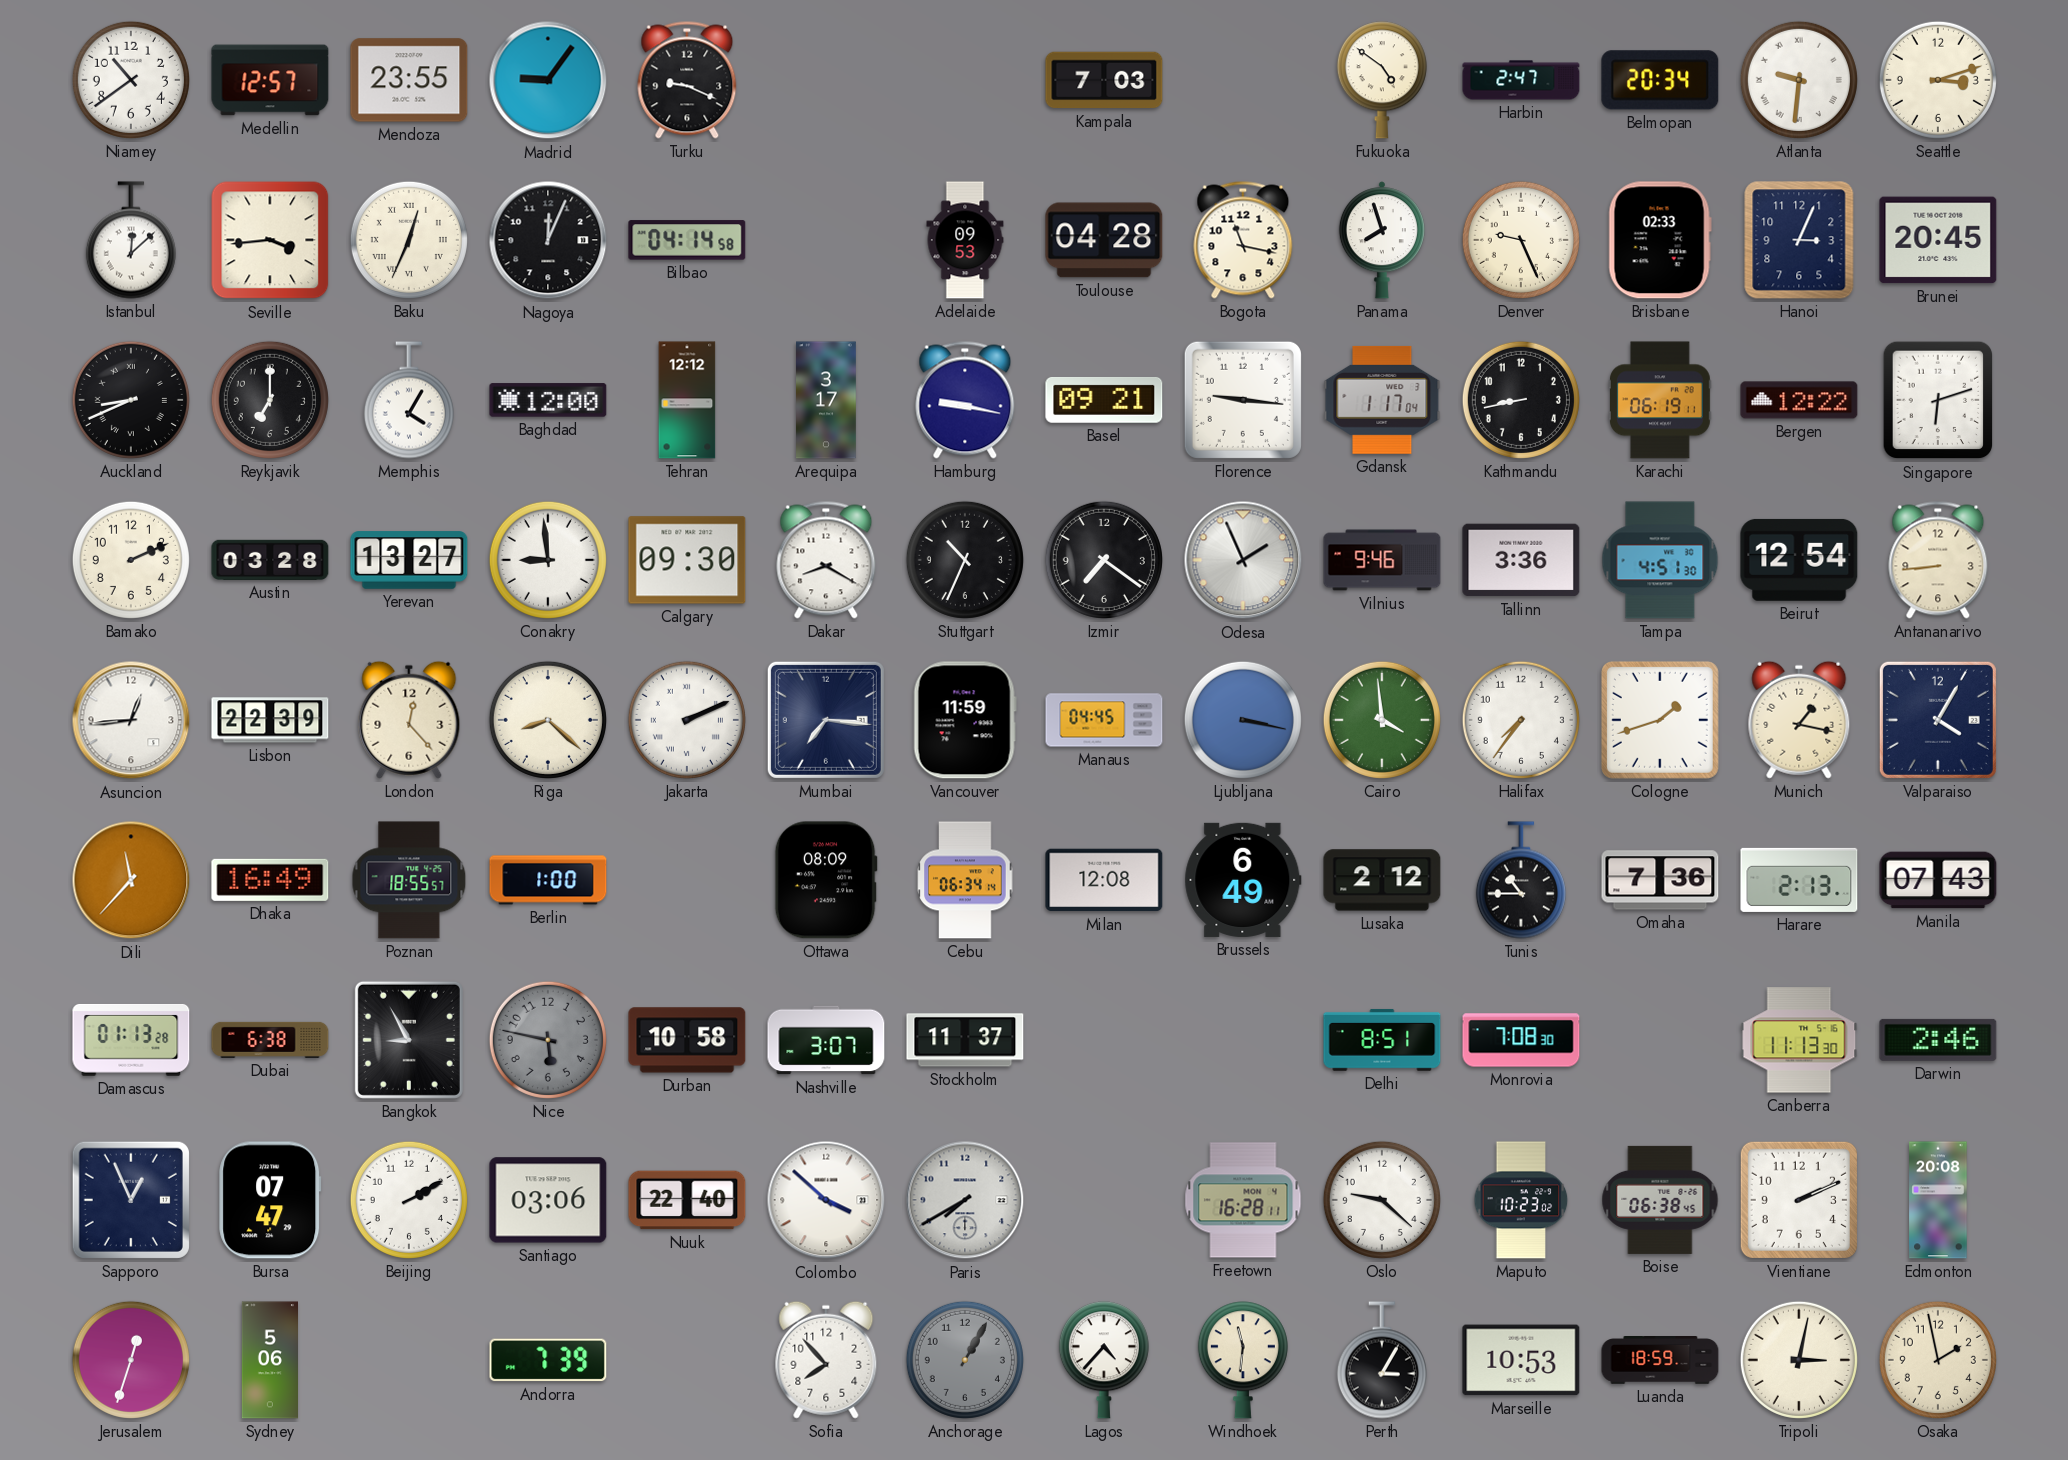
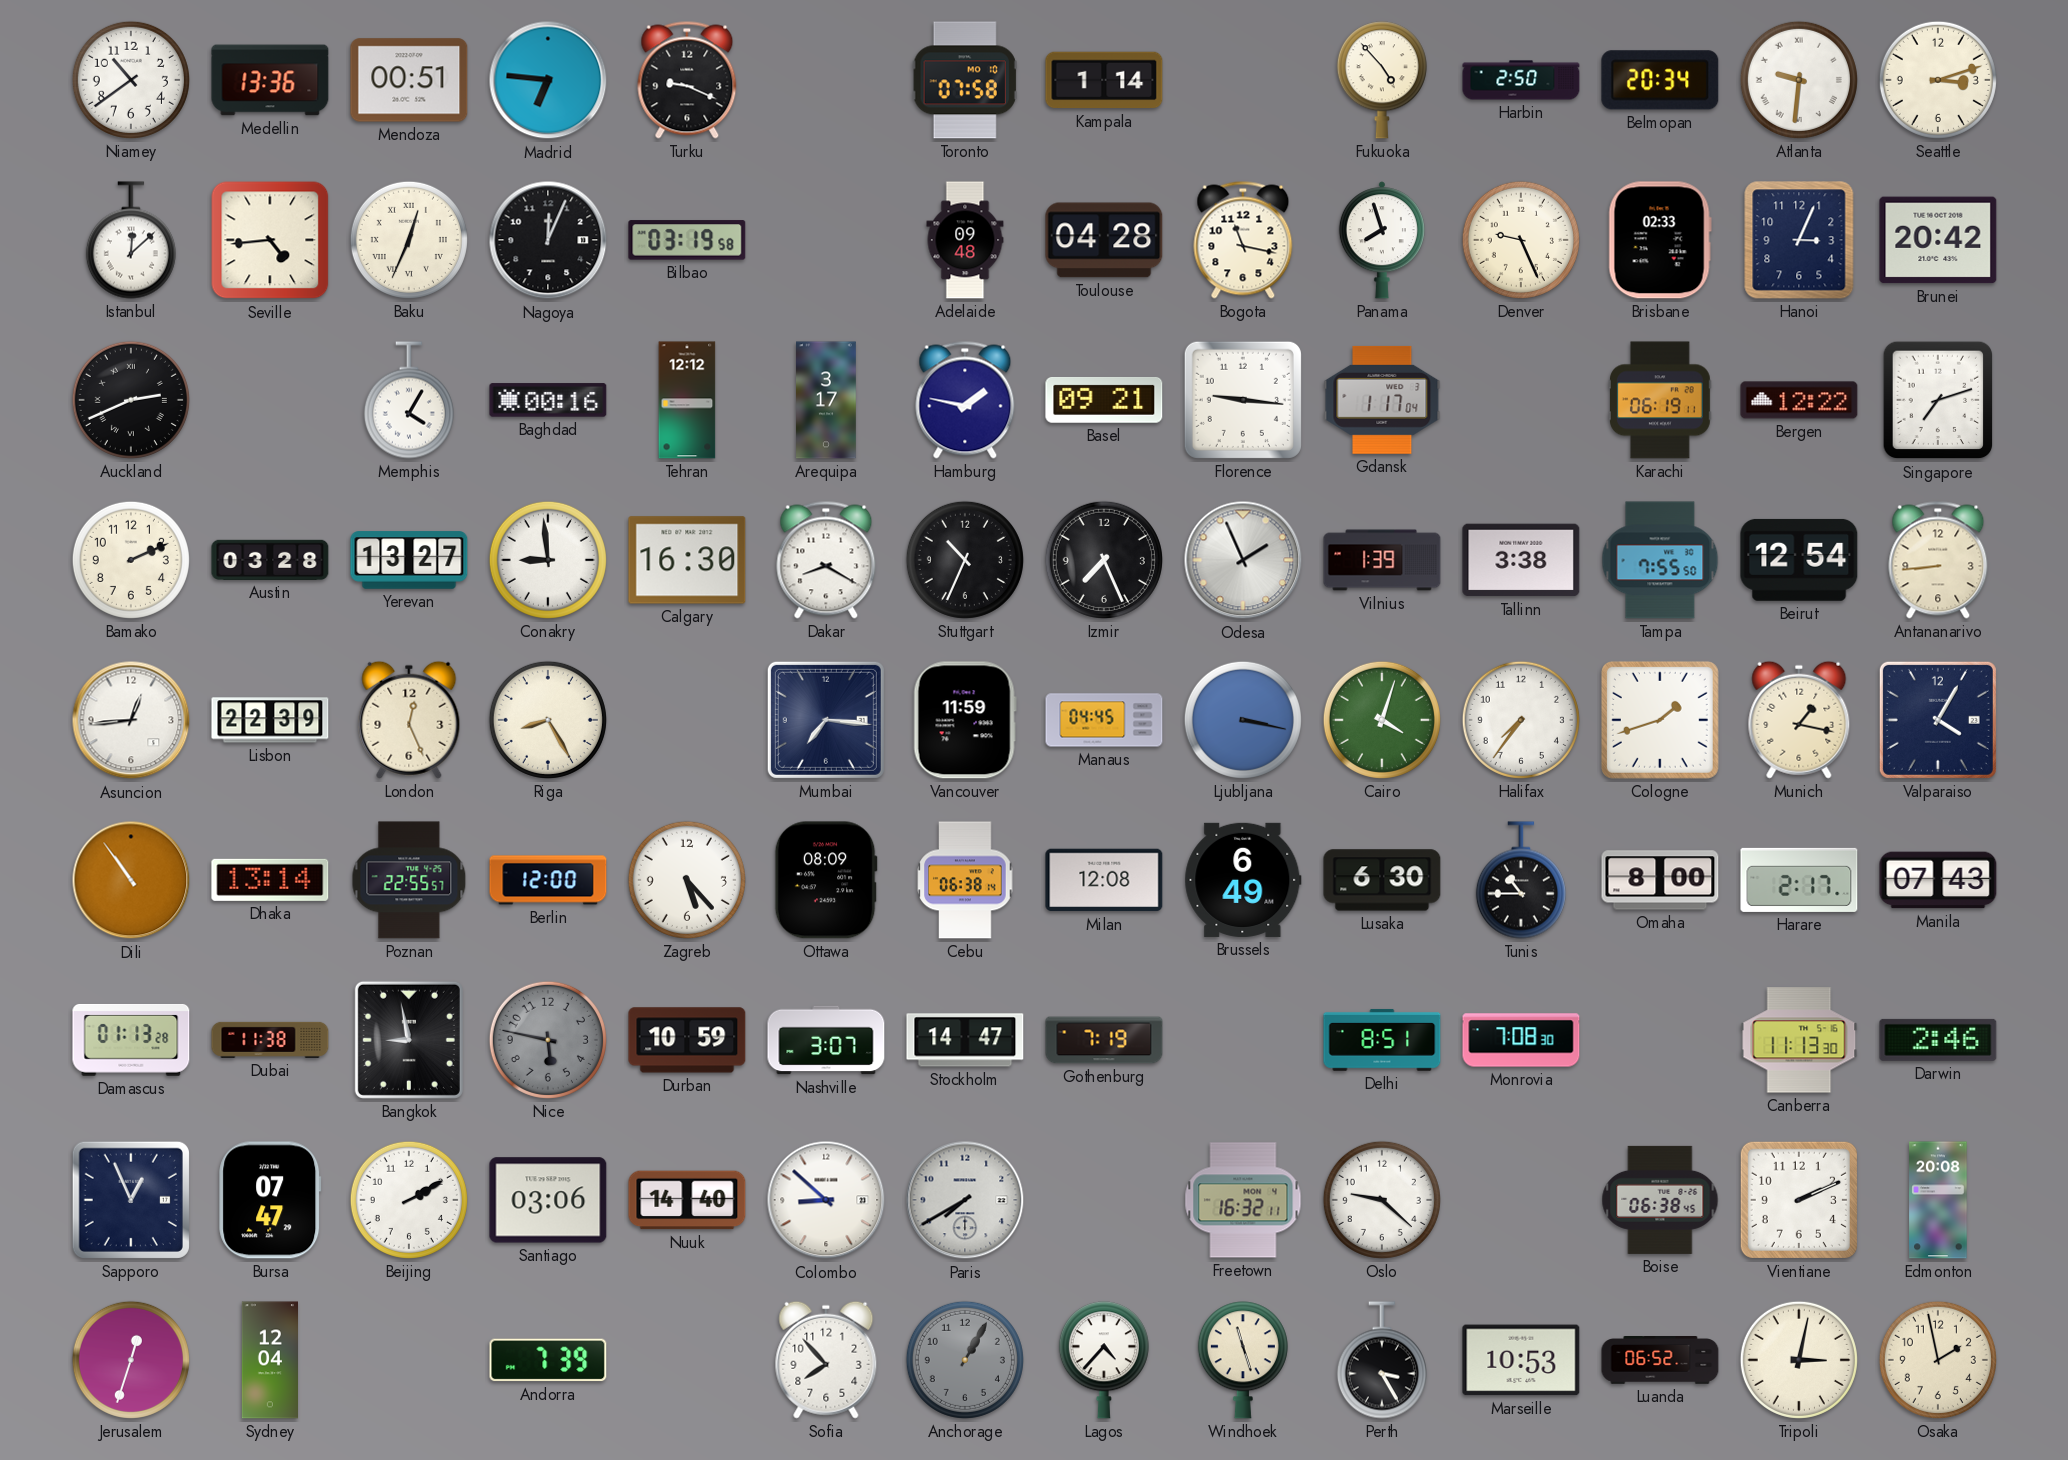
Medellin: 12:57 -> 13:36 (270, 80)
Mendoza: 23:55 -> 00:51 (409, 80)
Madrid: 9:06 -> 6:46 (548, 80)
Toronto: none -> 07:58 (965, 80)
Kampala: 7:03 -> 1:14 (1104, 80)
Fukuoka: 4:51 -> 4:53 (1382, 80)
Harbin: 2:47 -> 2:50 (1521, 80)
Seville: 3:44 -> 4:44 (270, 240)
Bilbao: 04:14 -> 03:19 (687, 240)
Adelaide: 09:53 -> 09:48 (965, 240)
Brunei: 20:45 -> 20:42 (1938, 240)
Auckland: 8:41 -> 2:41 (131, 400)
Reykjavik: 7:00 -> none (270, 400)
Baghdad: 12:00 -> 00:16 (548, 400)
Hamburg: 9:17 -> 1:47 (965, 400)
Kathmandu: 8:43 -> none (1521, 400)
Singapore: 6:12 -> 7:12 (1938, 400)
Calgary: 09:30 -> 16:30 (687, 560)
Izmir: 7:21 -> 7:26 (1104, 560)
Vilnius: 9:46 -> 1:39 (1382, 560)
Tallinn: 3:36 -> 3:38 (1521, 560)
Tampa: 4:51 -> 7:55 (1660, 560)
London: 12:23 -> 12:26 (409, 720)
Riga: 8:22 -> 8:25 (548, 720)
Jakarta: 2:11 -> none (687, 720)
Cairo: 3:59 -> 4:03 (1382, 720)
Dili: 11:37 -> 10:54 (131, 880)
Dhaka: 16:49 -> 13:14 (270, 880)
Poznan: 18:55 -> 22:55 (409, 880)
Berlin: 1:00 -> 12:00 (548, 880)
Zagreb: none -> 5:23 (687, 880)
Cebu: 06:34 -> 06:38 (965, 880)
Lusaka: 2:12 -> 6:30 (1382, 880)
Omaha: 7:36 -> 8:00 (1660, 880)
Harare: 2:13 -> 2:17 (1799, 880)
Dubai: 6:38 -> 11:38 (270, 1040)
Bangkok: 8:55 -> 8:58 (409, 1040)
Durban: 10:58 -> 10:59 (687, 1040)
Stockholm: 11:37 -> 14:47 (965, 1040)
Gothenburg: none -> 7:19 (1104, 1040)
Nuuk: 22:40 -> 14:40 (687, 1200)
Colombo: 3:52 -> 8:52 (826, 1200)
Freetown: 16:28 -> 16:32 (1243, 1200)
Maputo: 10:23 -> none (1521, 1200)
Sydney: 5:06 -> 12:04 (269, 1360)
Windhoek: 11:31 -> 11:27 (1243, 1360)
Perth: 3:05 -> 3:25 (1382, 1360)
Luanda: 18:59 -> 06:52 (1660, 1361)
